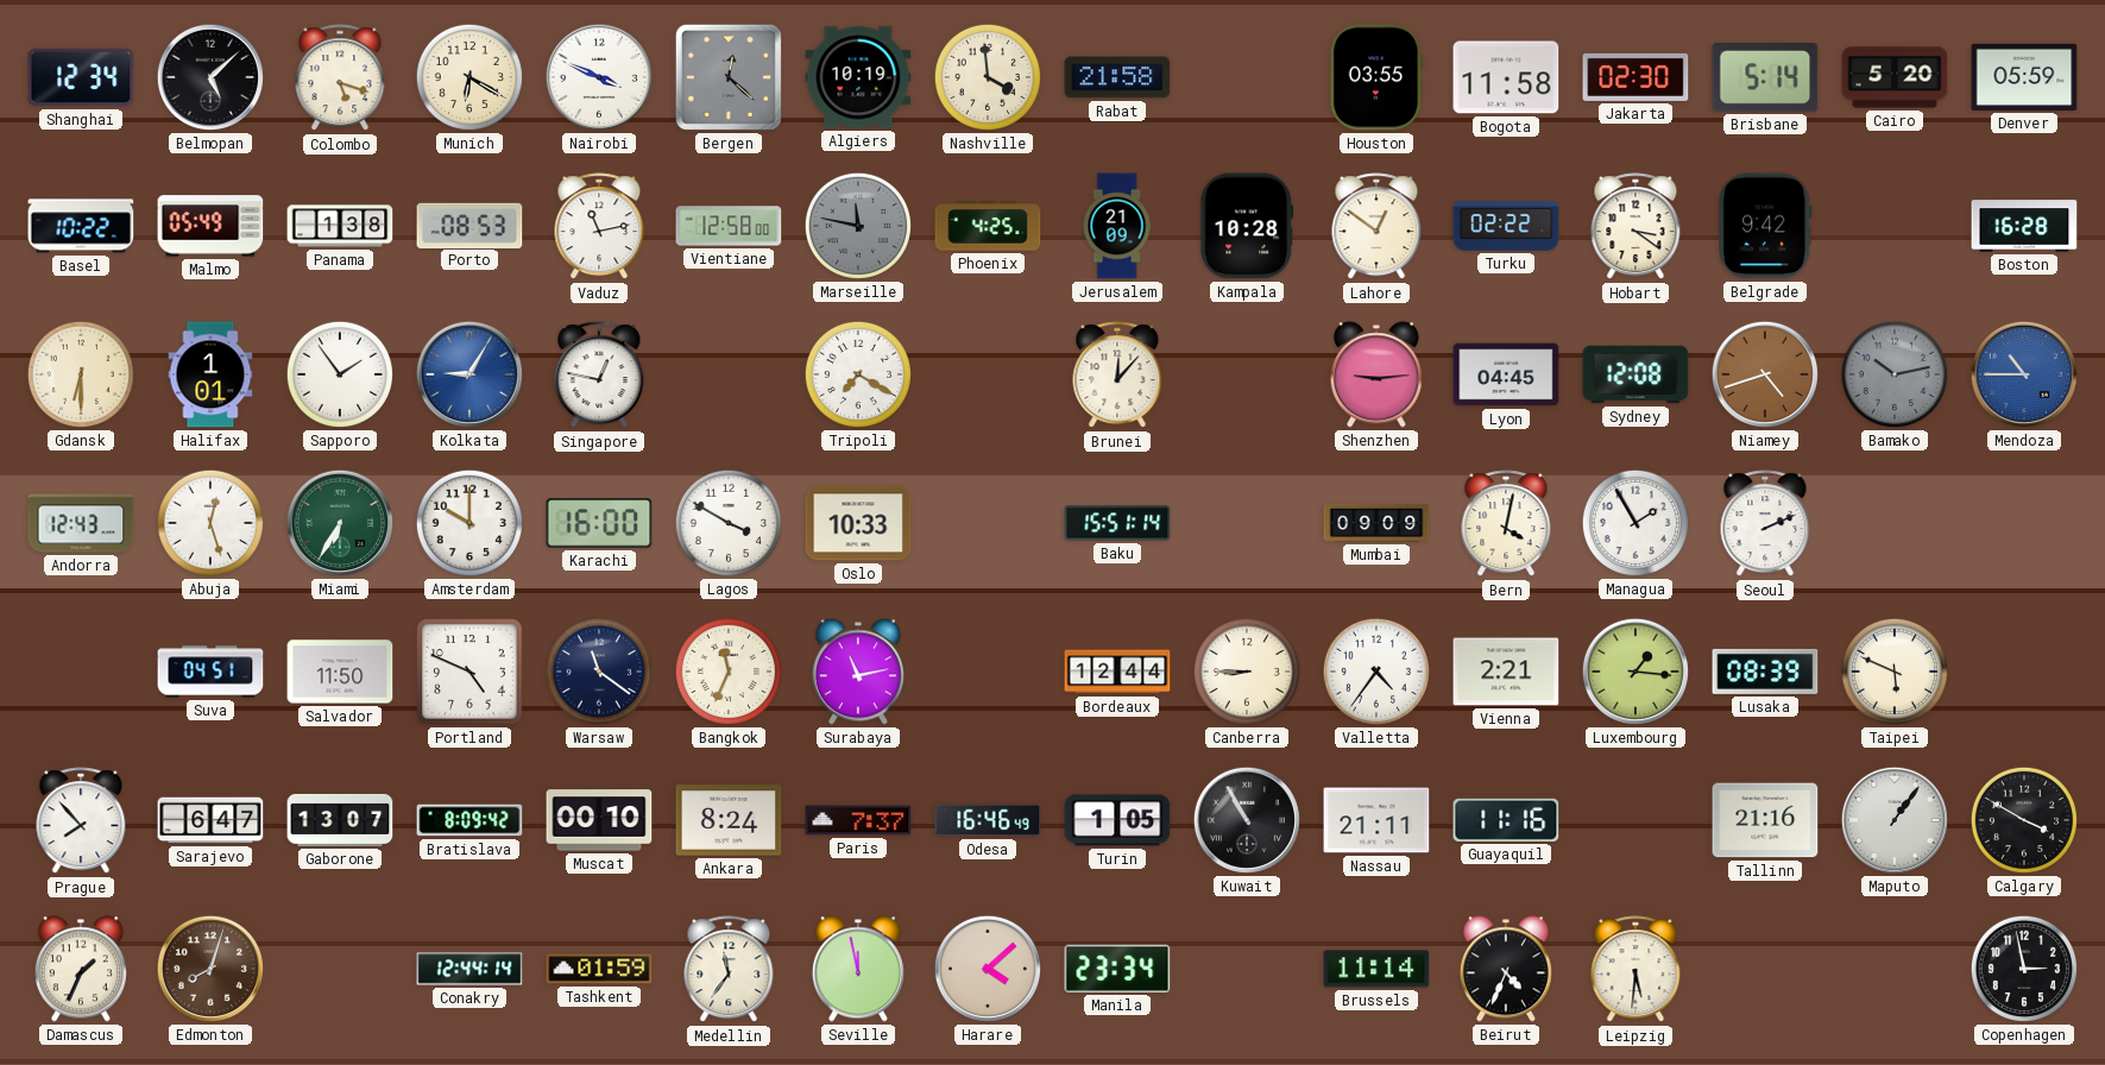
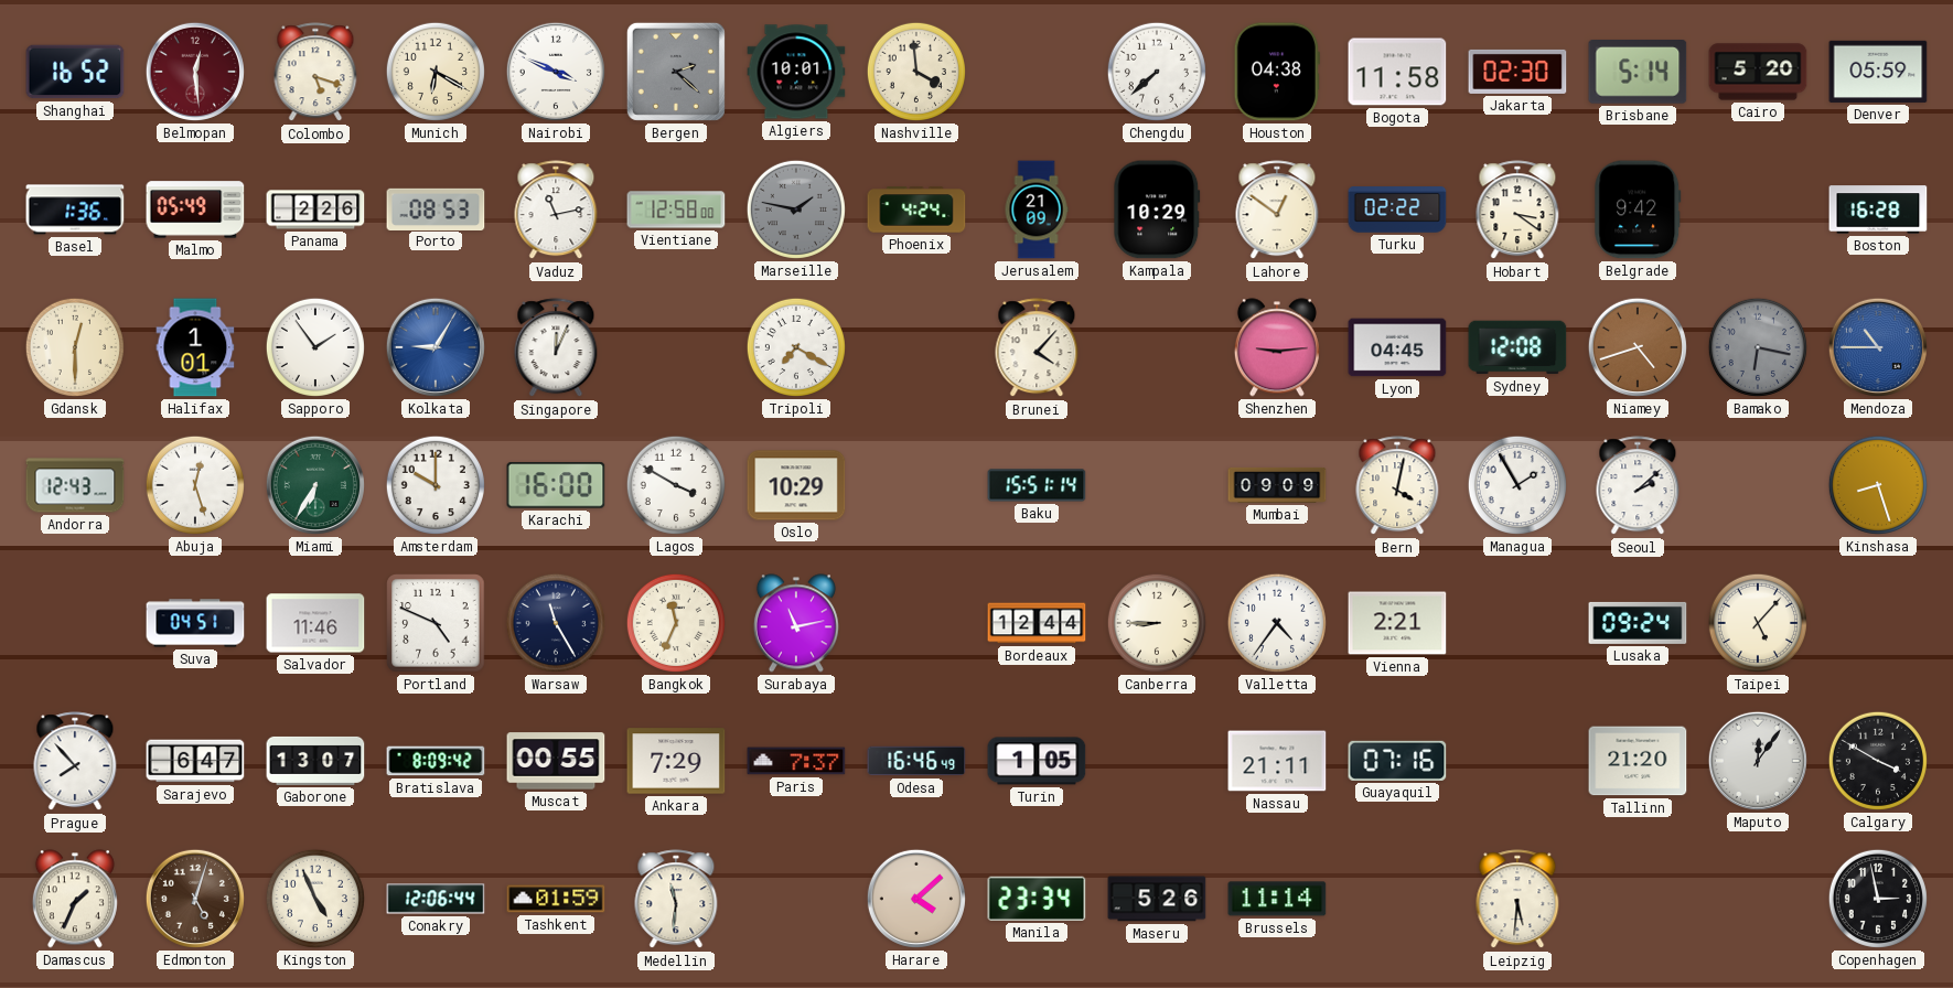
Shanghai: 12:34 -> 16:52 (75, 72)
Belmopan: 5:08 -> 12:29 (195, 72)
Belmopan dial: black -> burgundy (195, 72)
Bergen: 12:22 -> 2:22 (676, 72)
Algiers: 10:19 -> 10:01 (796, 72)
Rabat: 21:58 -> none (1117, 77)
Chengdu: none -> 7:38 (1157, 72)
Houston: 03:55 -> 04:38 (1277, 72)
Basel: 10:22 -> 1:36 (75, 210)
Panama: 1:38 -> 2:26 (315, 210)
Marseille: 11:47 -> 1:47 (796, 210)
Phoenix: 4:25 -> 4:24 (916, 210)
Kampala: 10:28 -> 10:29 (1157, 210)
Gdansk: 6:30 -> 12:30 (75, 347)
Singapore: 12:47 -> 12:04 (556, 348)
Brunei: 12:07 -> 4:07 (1037, 348)
Bamako: 10:13 -> 6:17 (1758, 347)
Oslo: 10:33 -> 10:29 (796, 485)
Seoul: 2:11 -> 2:08 (1638, 486)
Kinshasa: none -> 8:27 (1878, 485)
Salvador: 11:50 -> 11:46 (315, 623)
Warsaw: 11:21 -> 11:25 (556, 623)
Luxembourg: 1:16 -> none (1636, 672)
Lusaka: 08:39 -> 09:24 (1638, 623)
Taipei: 5:49 -> 5:07 (1758, 623)
Muscat: 00:10 -> 00:55 (556, 761)
Ankara: 8:24 -> 7:29 (676, 761)
Kuwait: 10:55 -> none (1247, 820)
Guayaquil: 11:16 -> 07:16 (1397, 761)
Tallinn: 21:16 -> 21:20 (1638, 761)
Maputo: 1:06 -> 12:06 (1758, 761)
Edmonton: 8:03 -> 5:03 (195, 899)
Kingston: none -> 4:56 (315, 899)
Conakry: 12:44 -> 12:06 (436, 899)
Medellin: 11:36 -> 11:31 (676, 900)
Seville: 11:58 -> none (858, 969)
Maseru: none -> 5:26 (1157, 899)
Beirut: 4:34 -> none (1506, 969)
